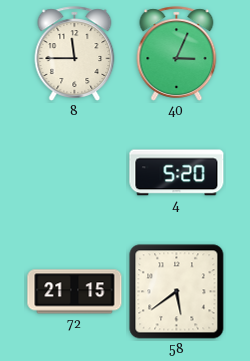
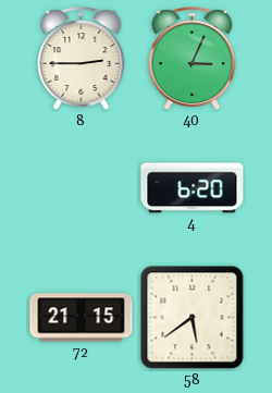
8: 11:45 -> 2:45 (82, 59)
4: 5:20 -> 6:20 (193, 188)
